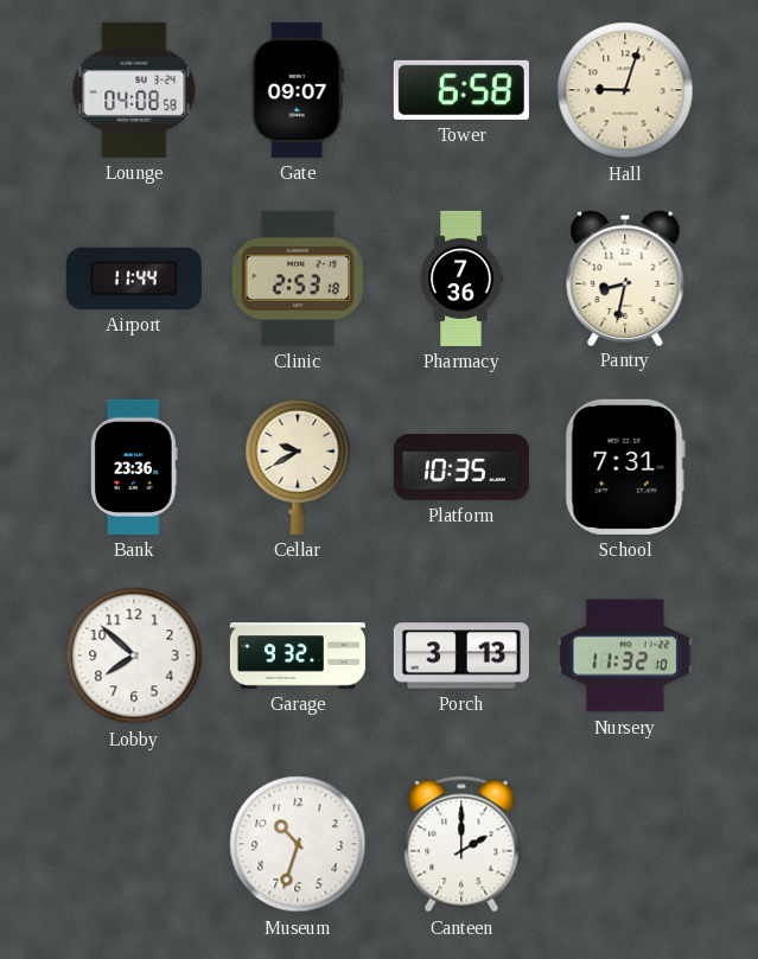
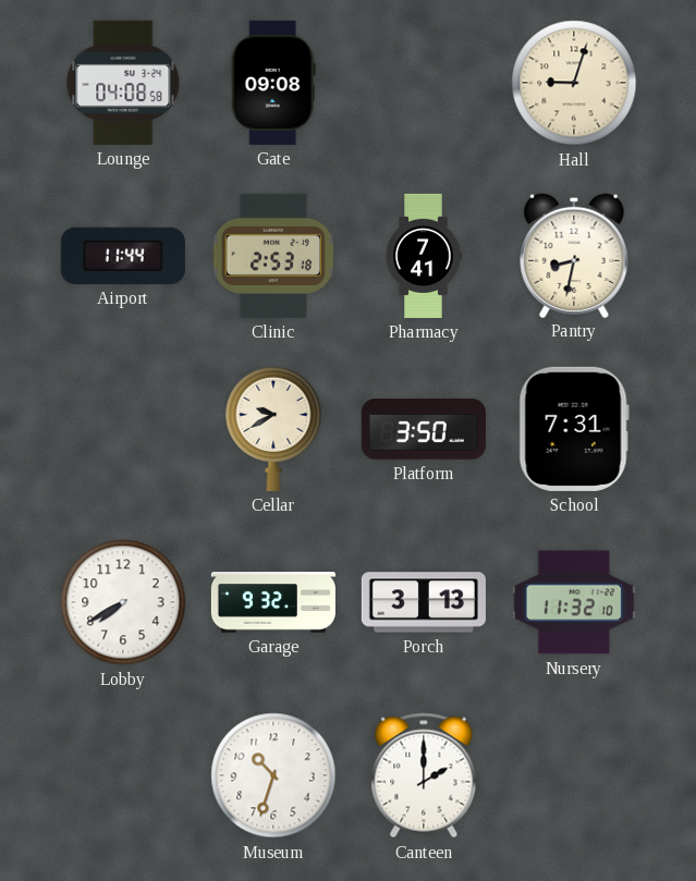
Gate: 09:07 -> 09:08 (273, 83)
Tower: 6:58 -> none (461, 90)
Pharmacy: 7:36 -> 7:41 (424, 256)
Bank: 23:36 -> none (135, 467)
Platform: 10:35 -> 3:50 (424, 429)
Lobby: 7:52 -> 7:40 (123, 602)
